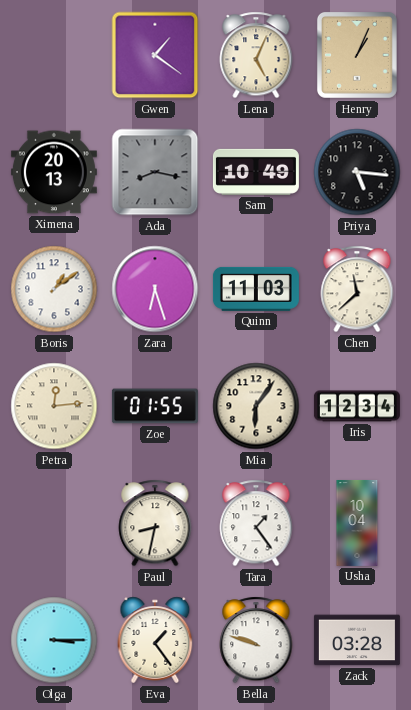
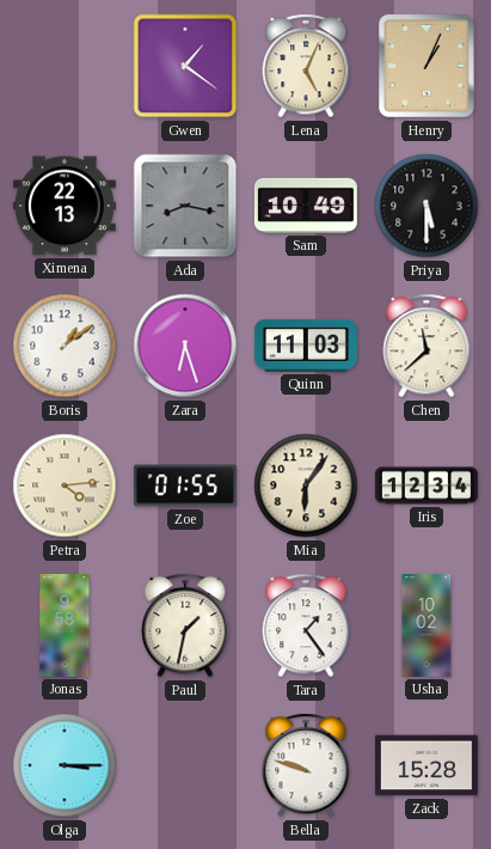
Ximena: 20:13 -> 22:13 (65, 206)
Priya: 5:16 -> 5:30 (426, 206)
Petra: 12:14 -> 4:14 (65, 485)
Jonas: none -> 9:58 (65, 625)
Paul: 8:32 -> 1:32 (185, 625)
Usha: 10:04 -> 10:02 (426, 625)
Eva: 1:24 -> none (155, 640)
Zack: 03:28 -> 15:28 (426, 765)
